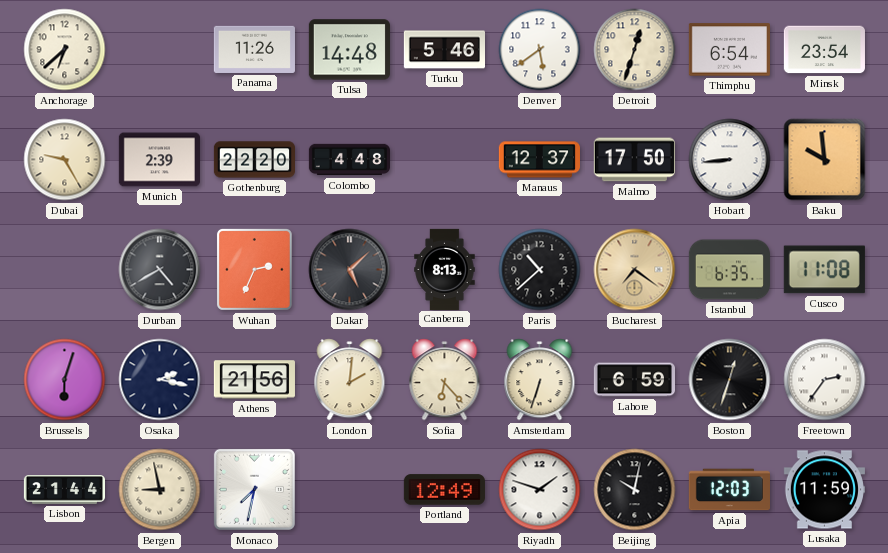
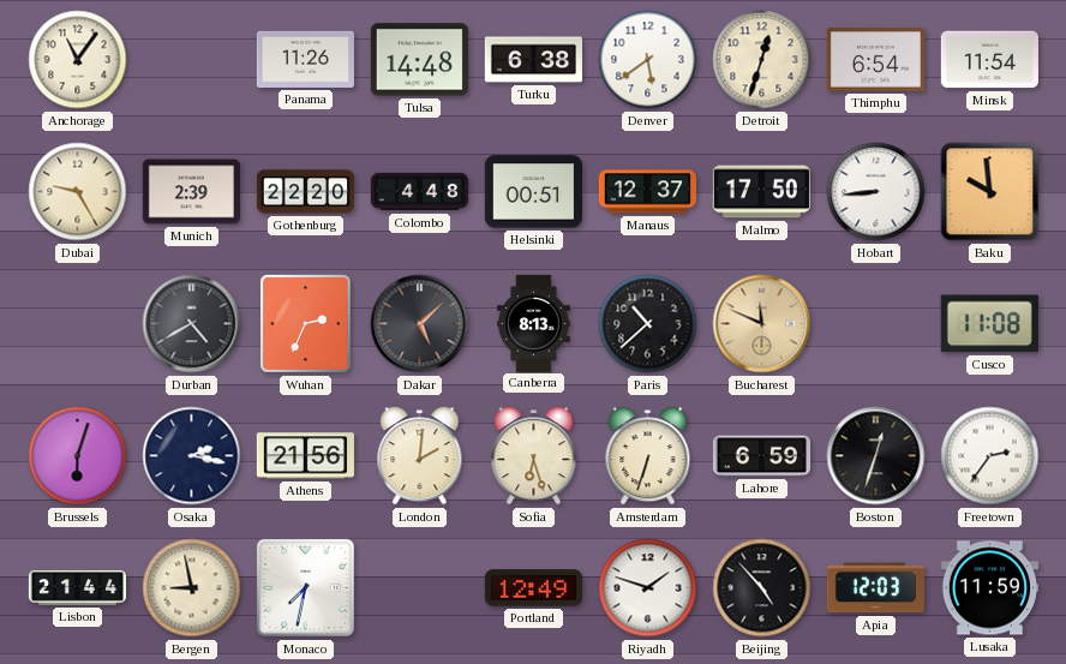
Anchorage: 6:38 -> 11:06 (78, 60)
Turku: 5:46 -> 6:38 (533, 60)
Minsk: 23:54 -> 11:54 (989, 60)
Helsinki: none -> 00:51 (533, 192)
Bucharest: 7:21 -> 11:49 (762, 324)
Istanbul: 6:35 -> none (729, 270)
Sofia: 6:23 -> 6:27 (534, 456)
Beijing: 10:02 -> 4:53 (762, 588)
